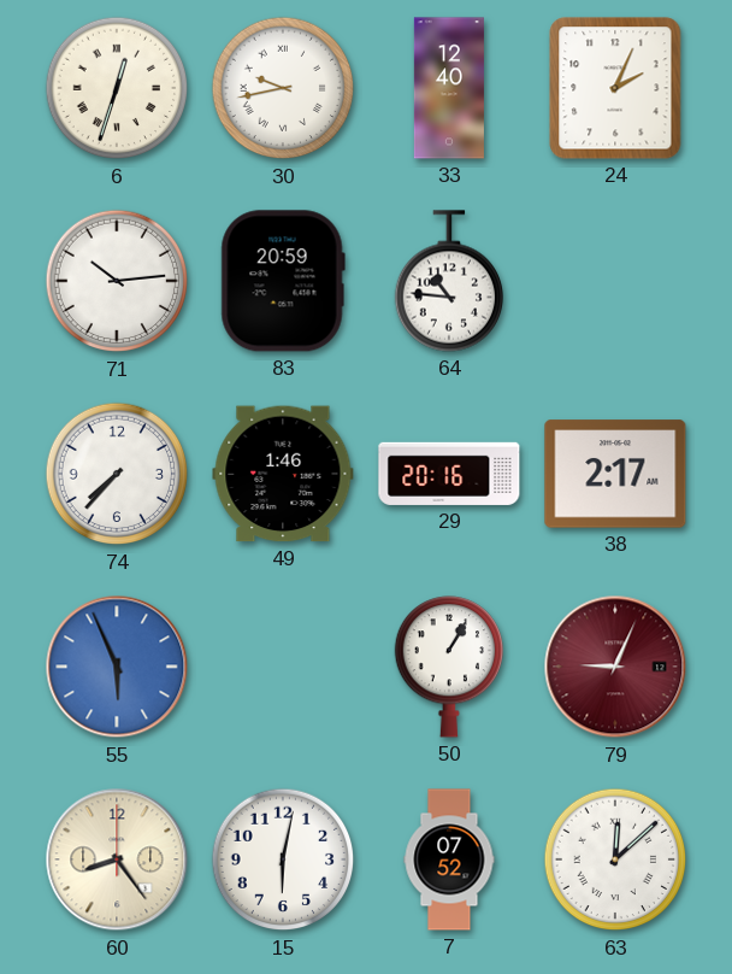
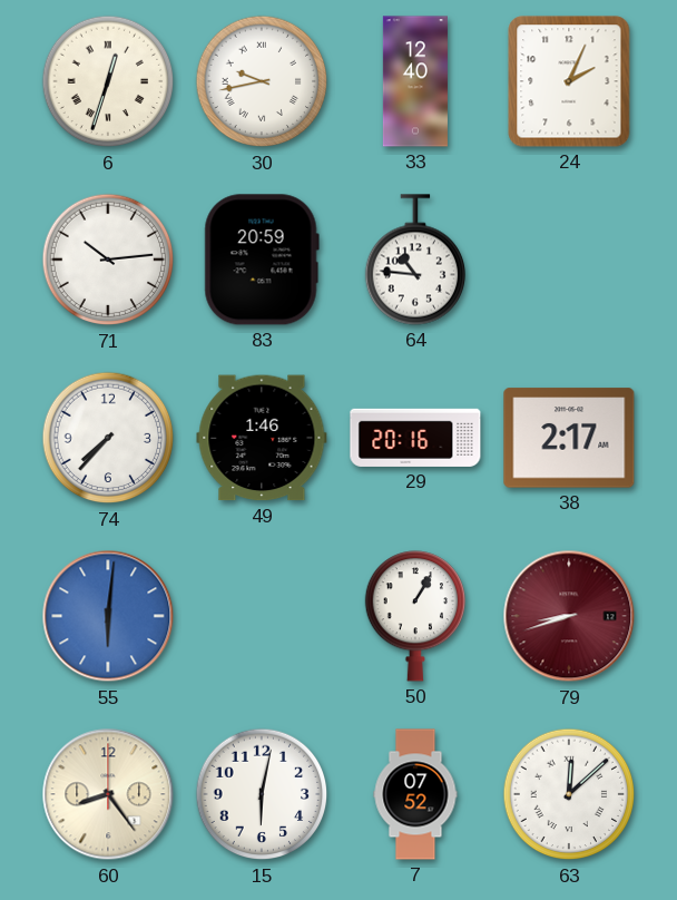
55: 5:56 -> 6:01 (108, 616)
79: 9:04 -> 8:42 (569, 616)
